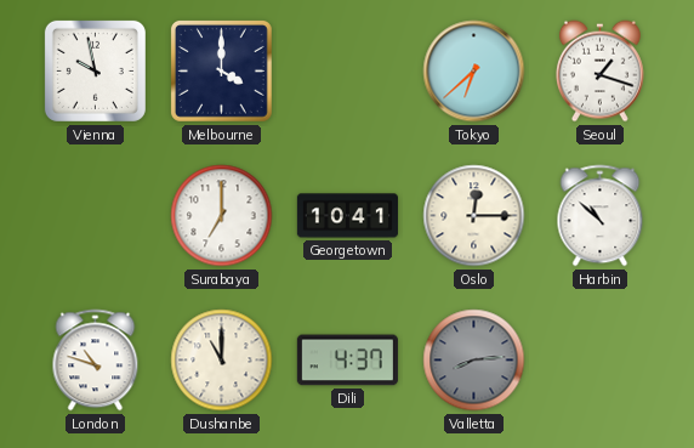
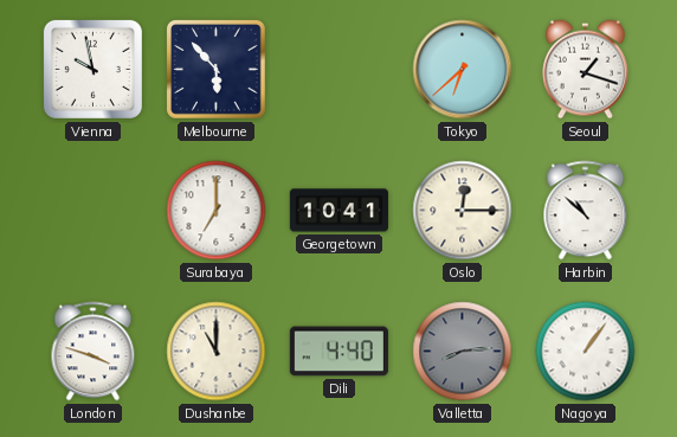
Melbourne: 4:00 -> 5:53 (215, 69)
London: 10:48 -> 3:48 (94, 352)
Dili: 4:37 -> 4:40 (338, 352)
Nagoya: none -> 1:06 (586, 352)
